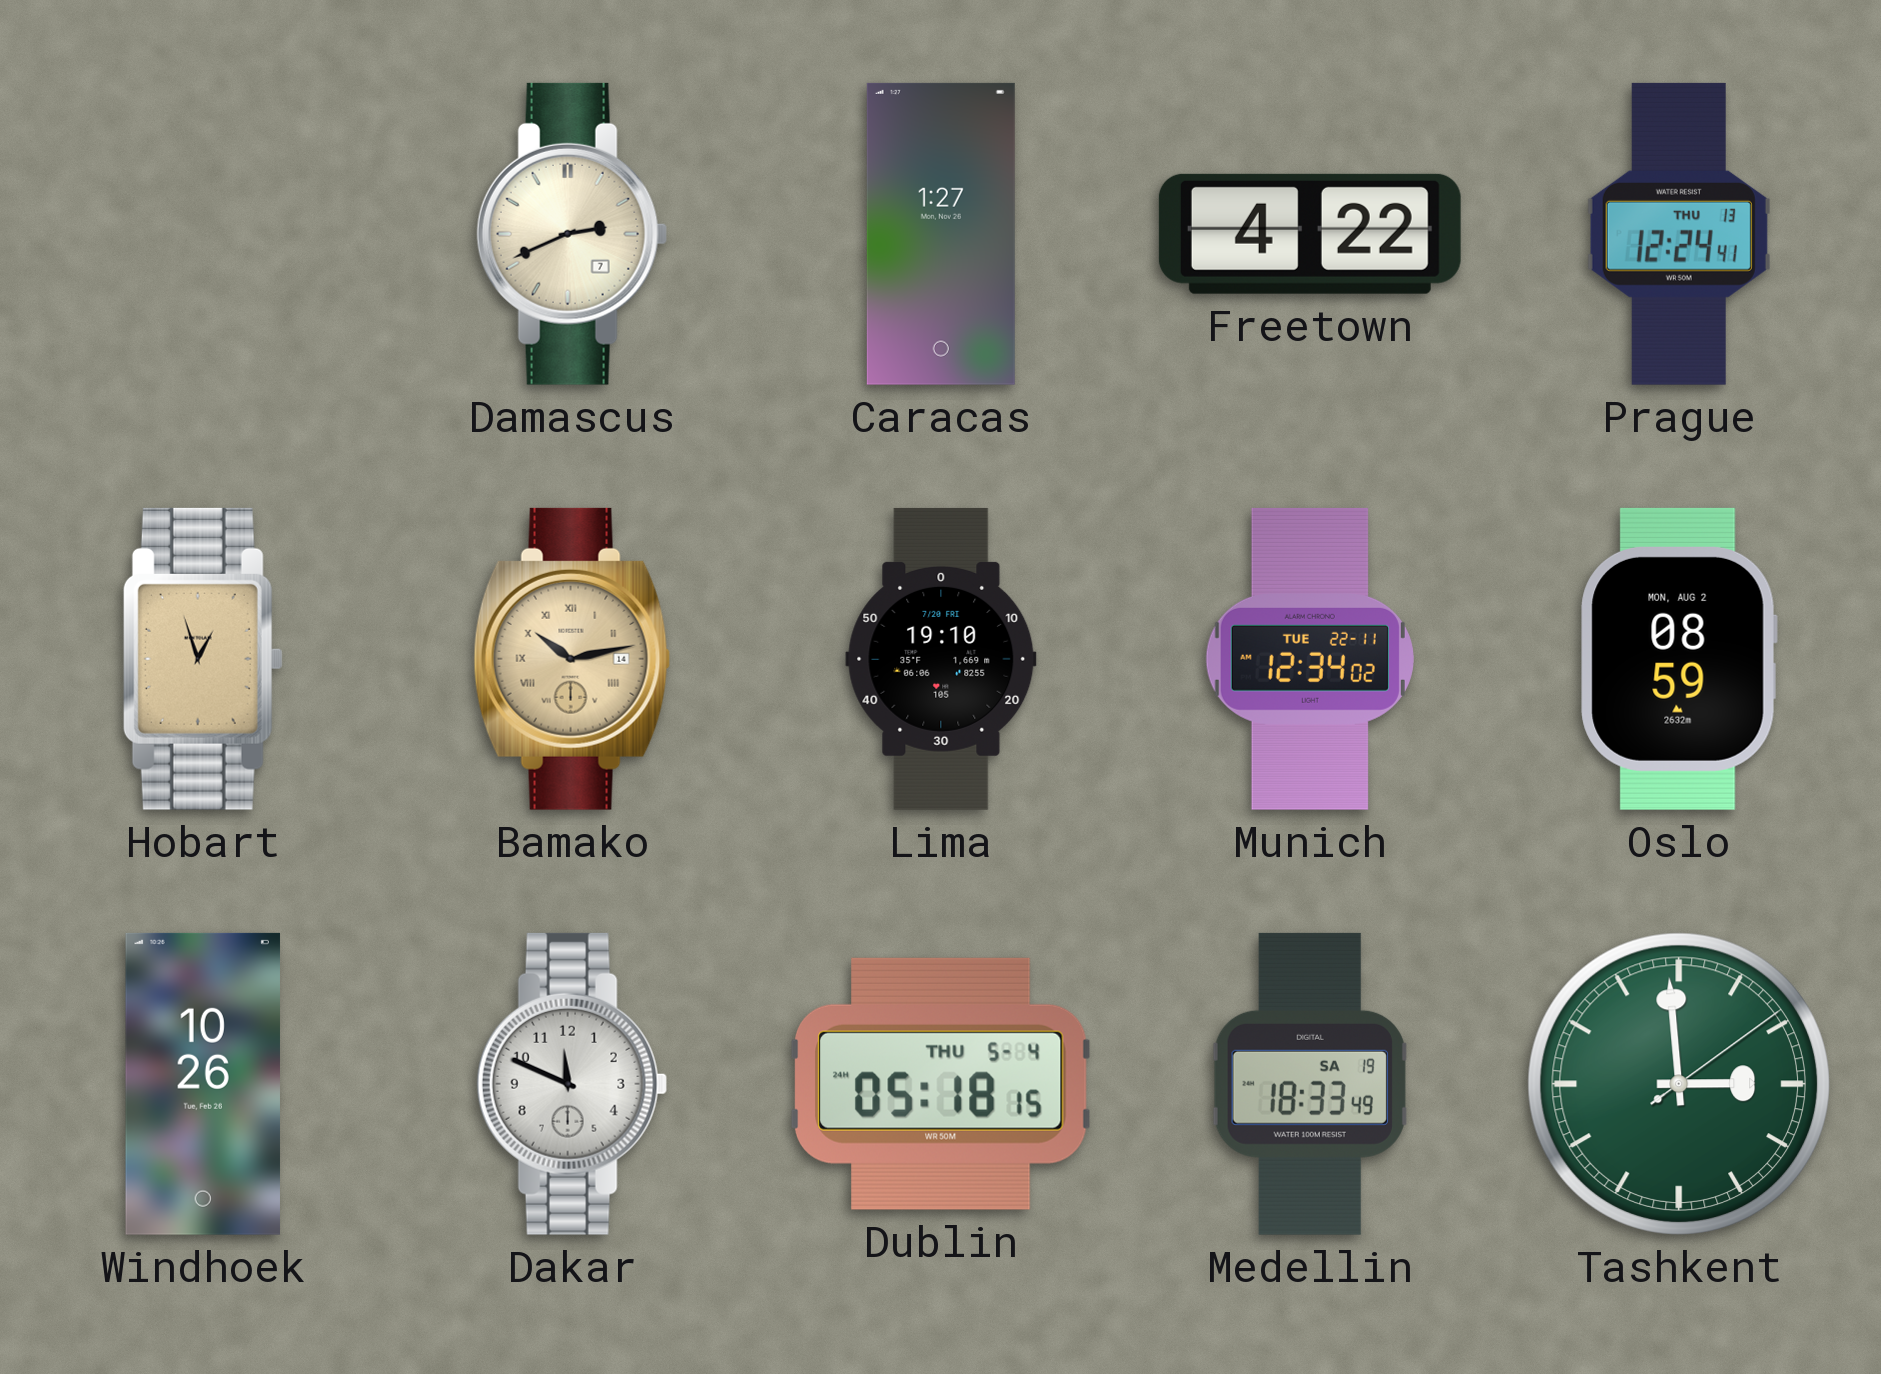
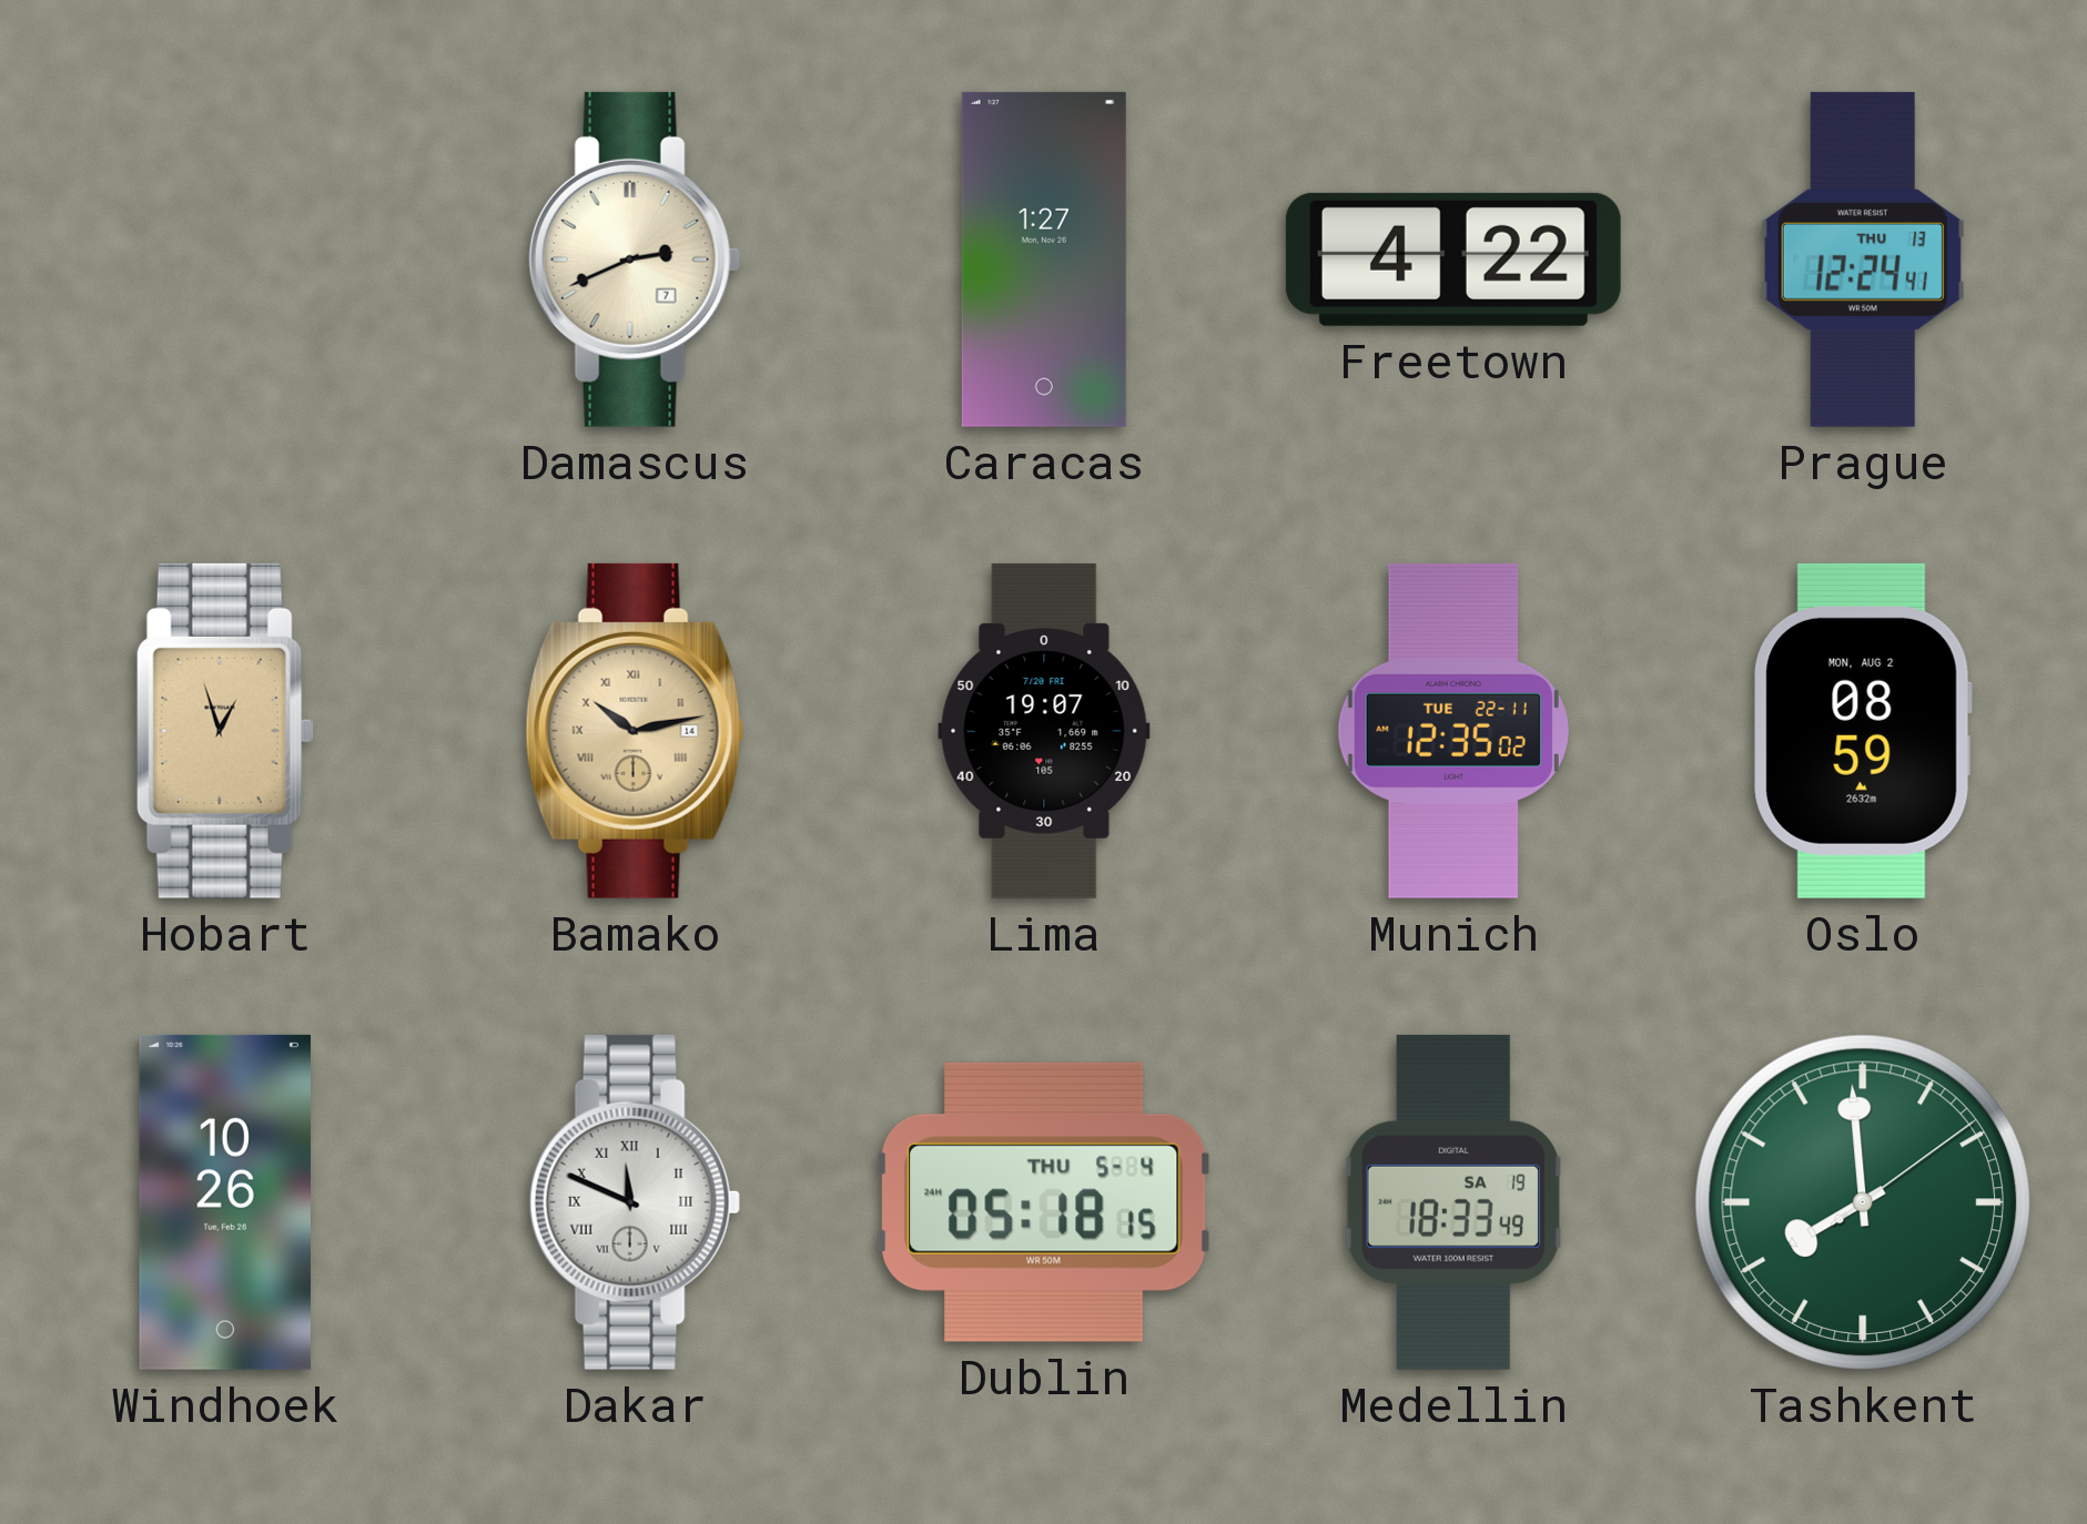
Lima: 19:10 -> 19:07 (1044, 731)
Munich: 12:34 -> 12:35 (1453, 731)
Dakar numerals: Arabic -> Roman (635, 1202)
Tashkent: 2:59 -> 7:59 (1863, 1202)
